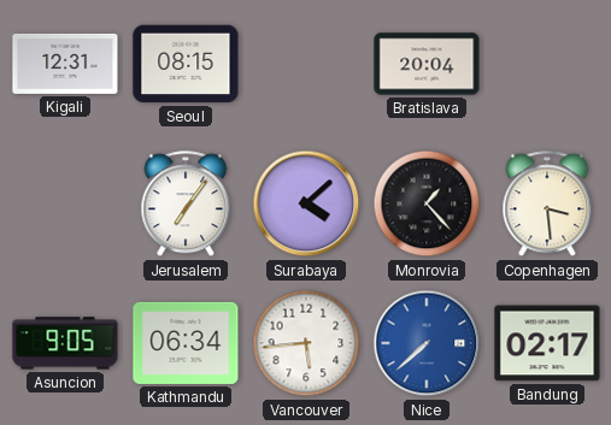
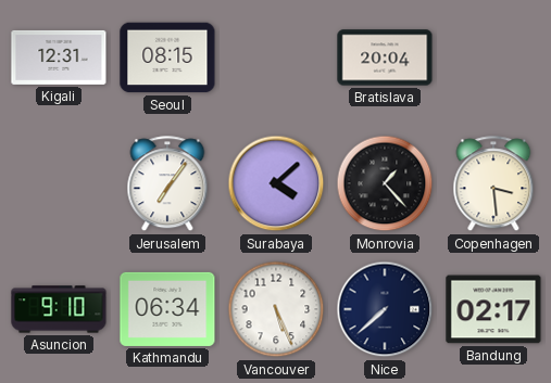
Asuncion: 9:05 -> 9:10 (59, 309)
Vancouver: 5:44 -> 5:26 (276, 309)
Nice dial: blue -> navy (385, 309)
